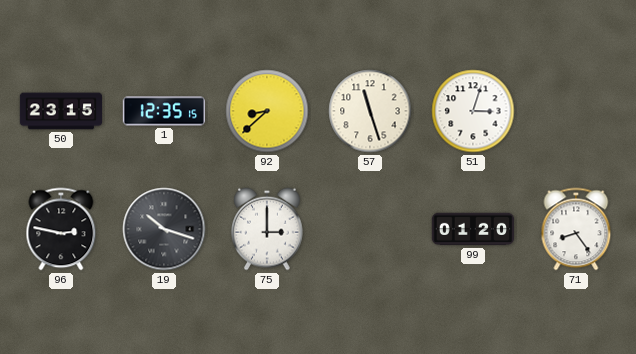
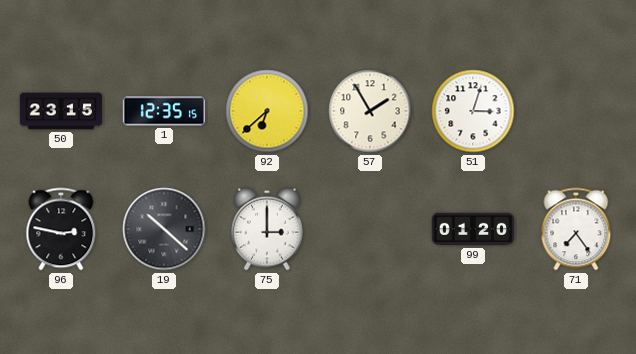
92: 8:38 -> 6:38 (267, 111)
57: 11:27 -> 1:55 (370, 111)
19: 10:18 -> 10:22 (164, 229)
71: 8:24 -> 7:24 (576, 229)
